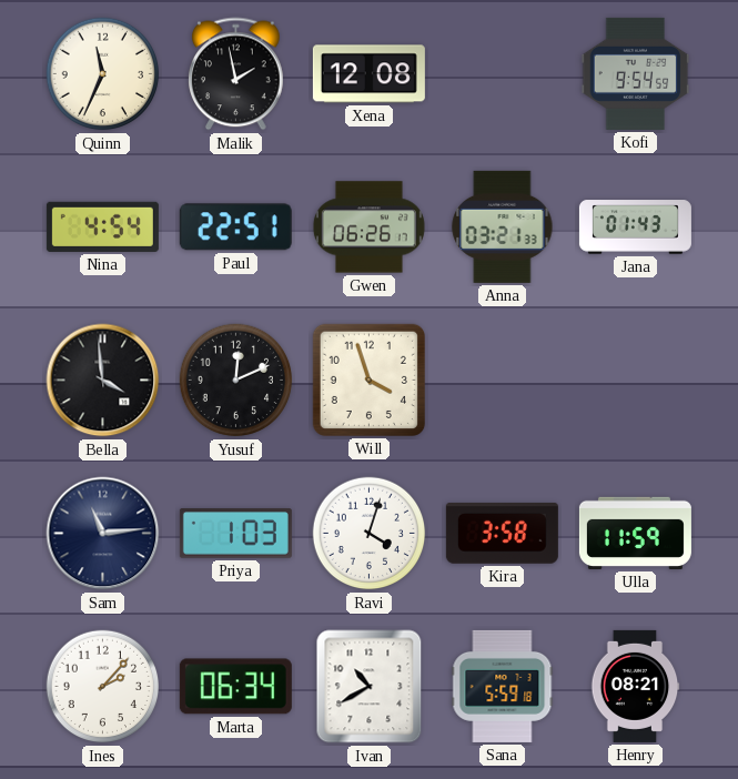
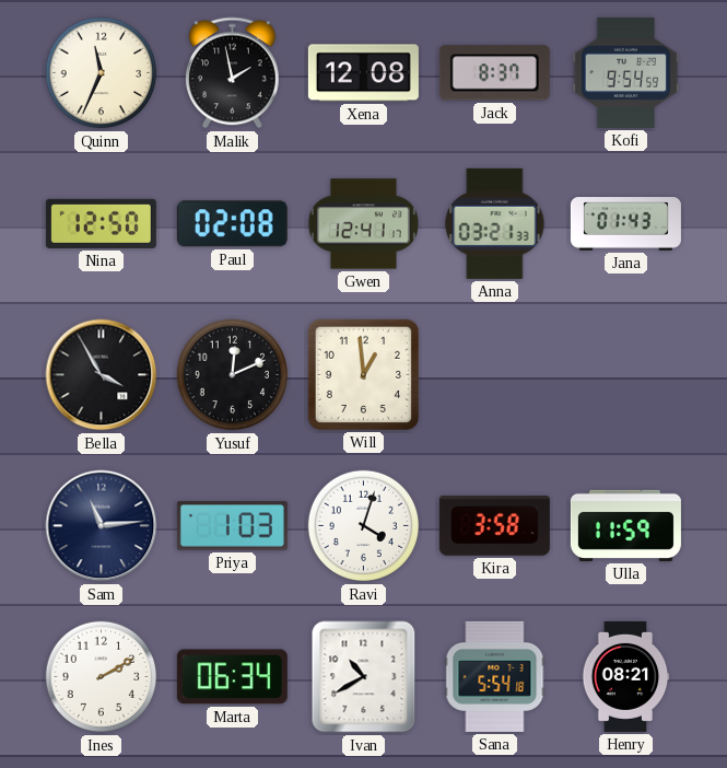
Jack: none -> 8:37 (494, 73)
Nina: 4:54 -> 12:50 (101, 223)
Paul: 22:51 -> 02:08 (232, 224)
Gwen: 06:26 -> 12:41 (363, 224)
Bella: 3:59 -> 3:55 (102, 375)
Will: 3:57 -> 12:59 (363, 374)
Ines: 2:07 -> 2:10 (102, 677)
Sana: 5:59 -> 5:54 (495, 676)
